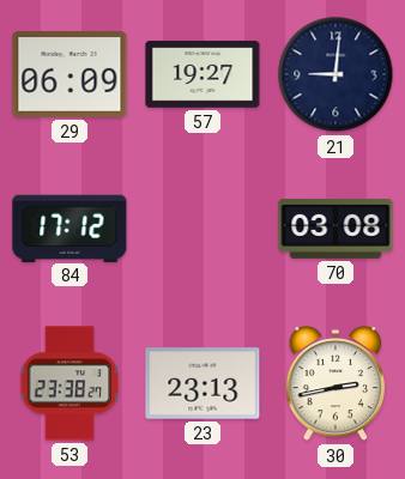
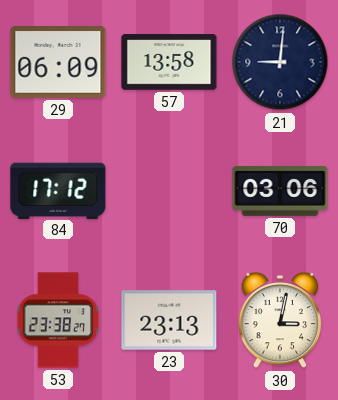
57: 19:27 -> 13:58 (169, 62)
70: 03:08 -> 03:06 (280, 192)
30: 2:43 -> 3:02 (280, 320)
